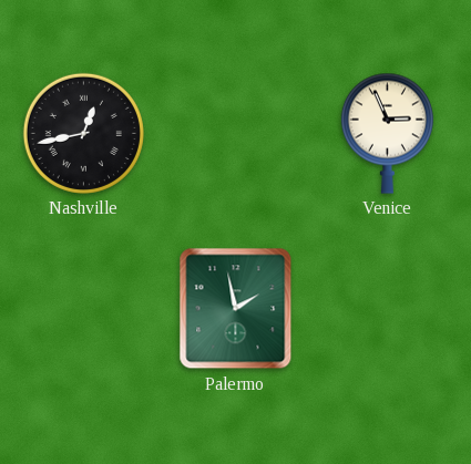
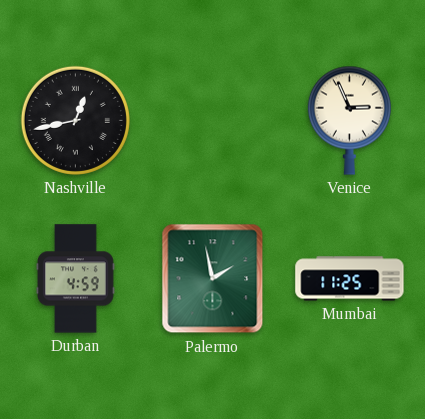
Durban: none -> 4:59 (75, 279)
Mumbai: none -> 11:25 (350, 279)
